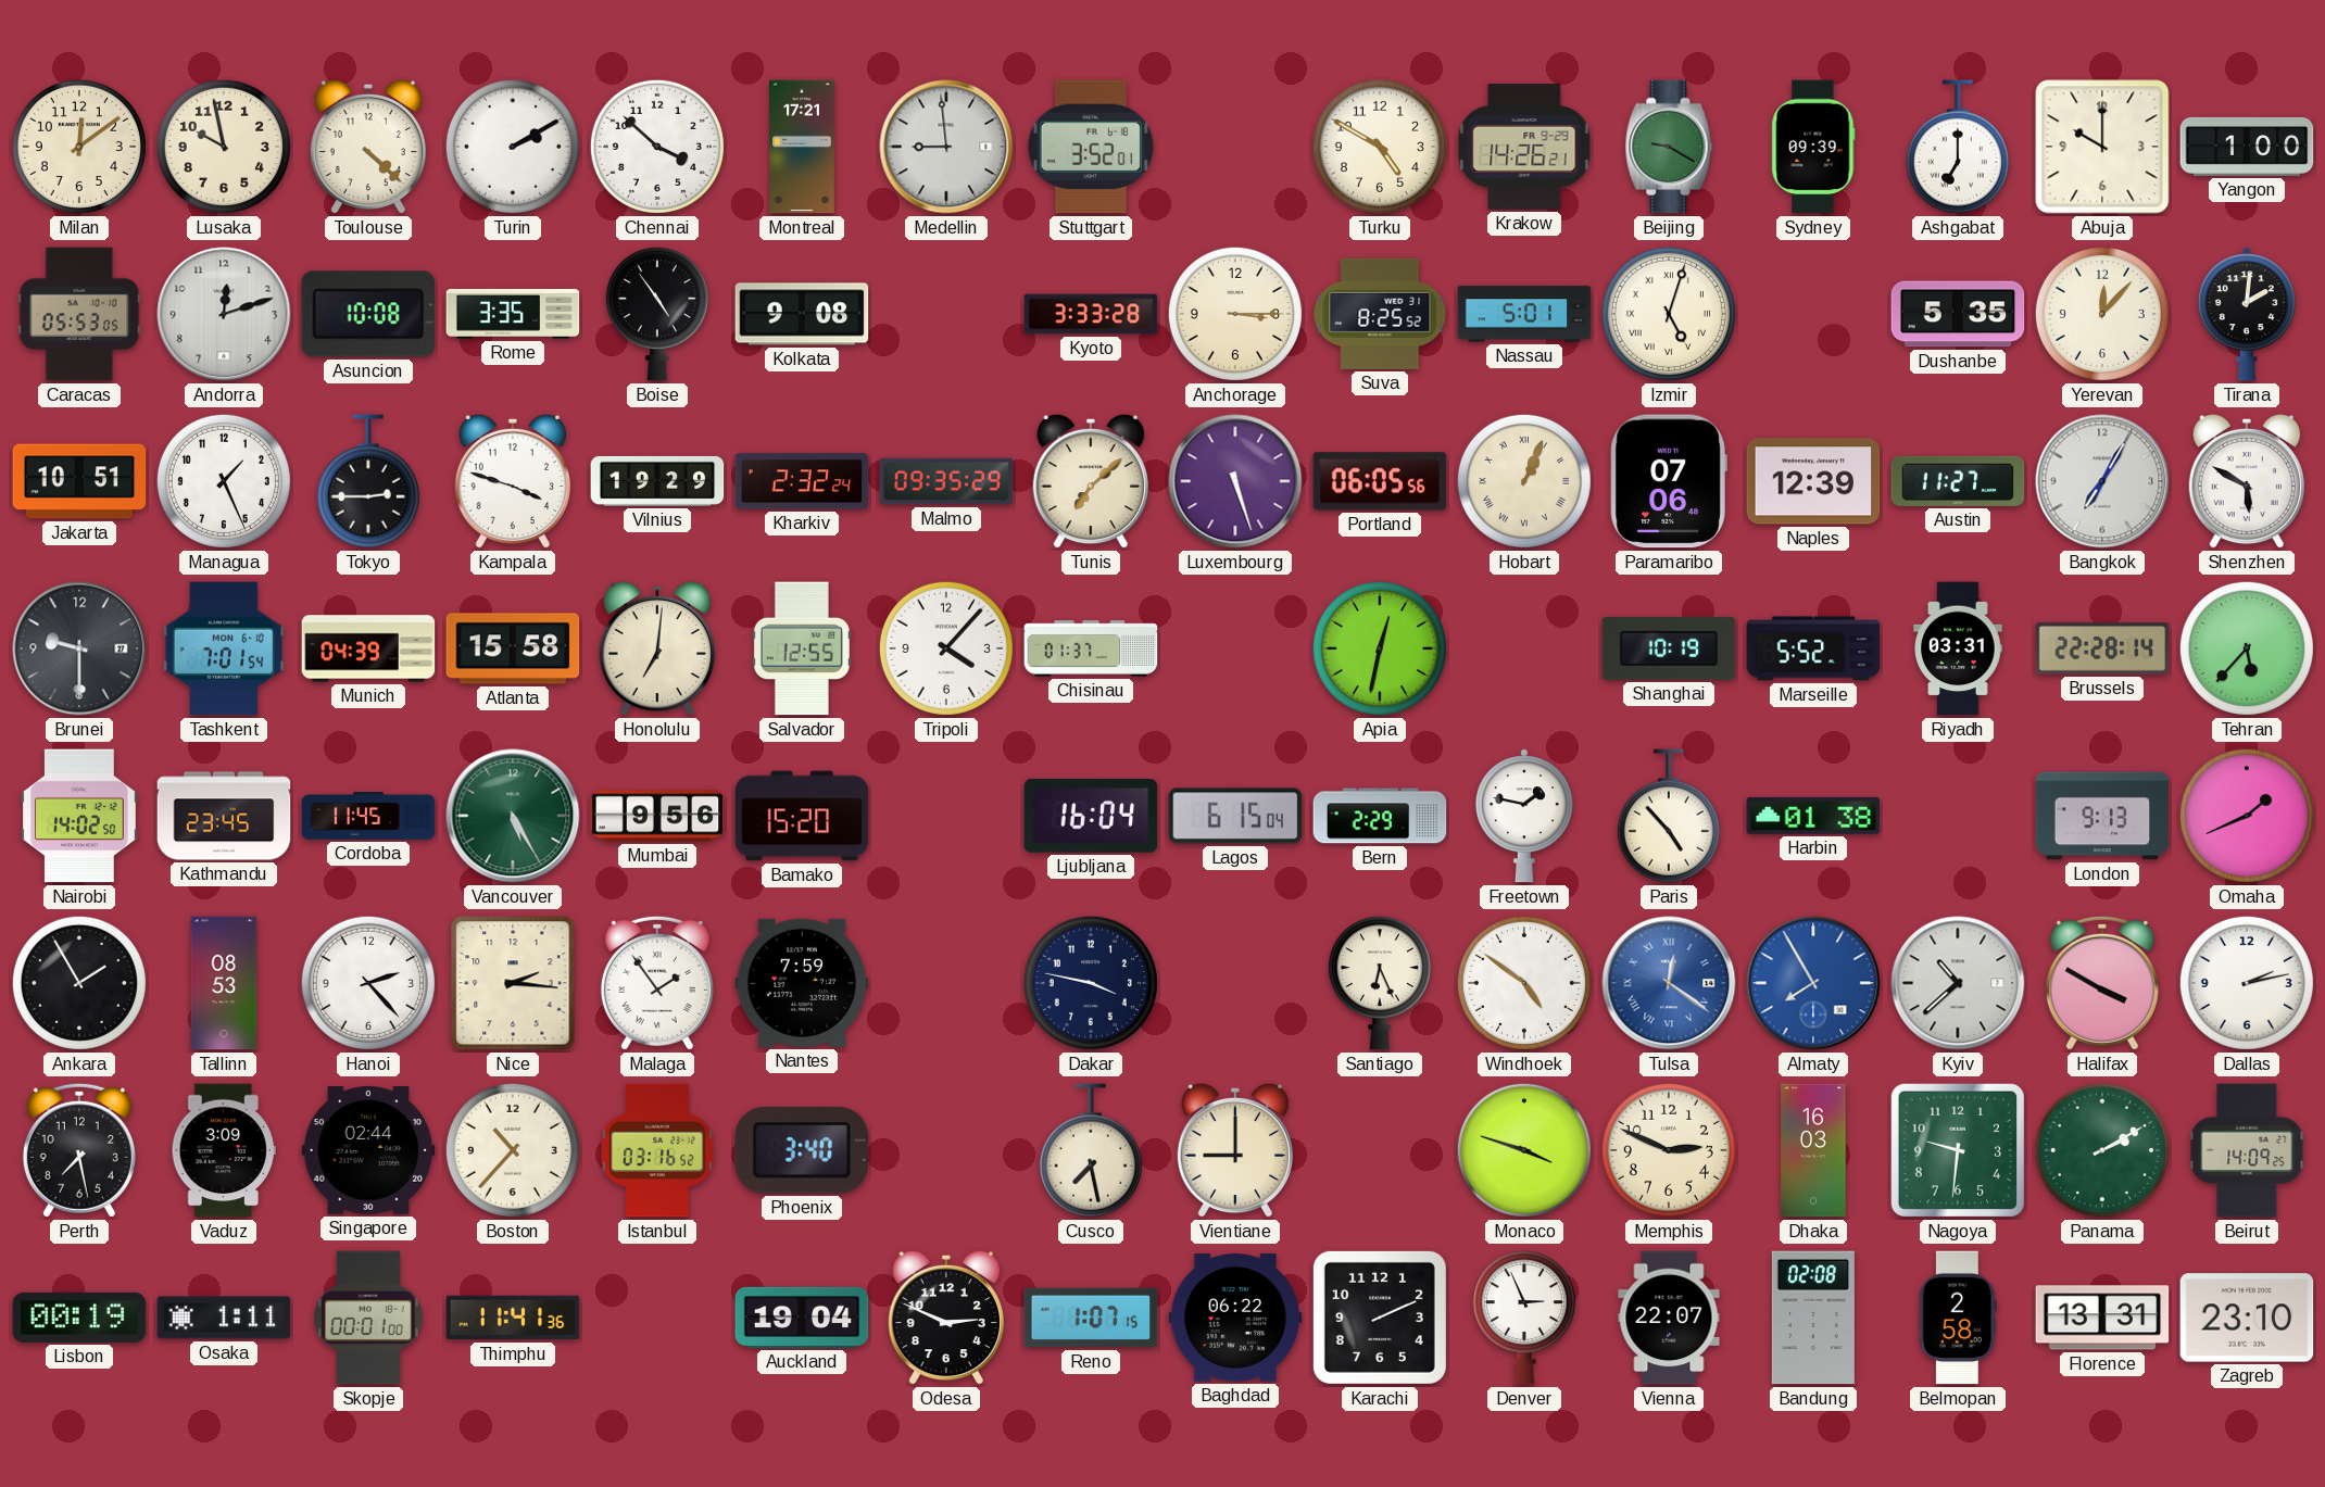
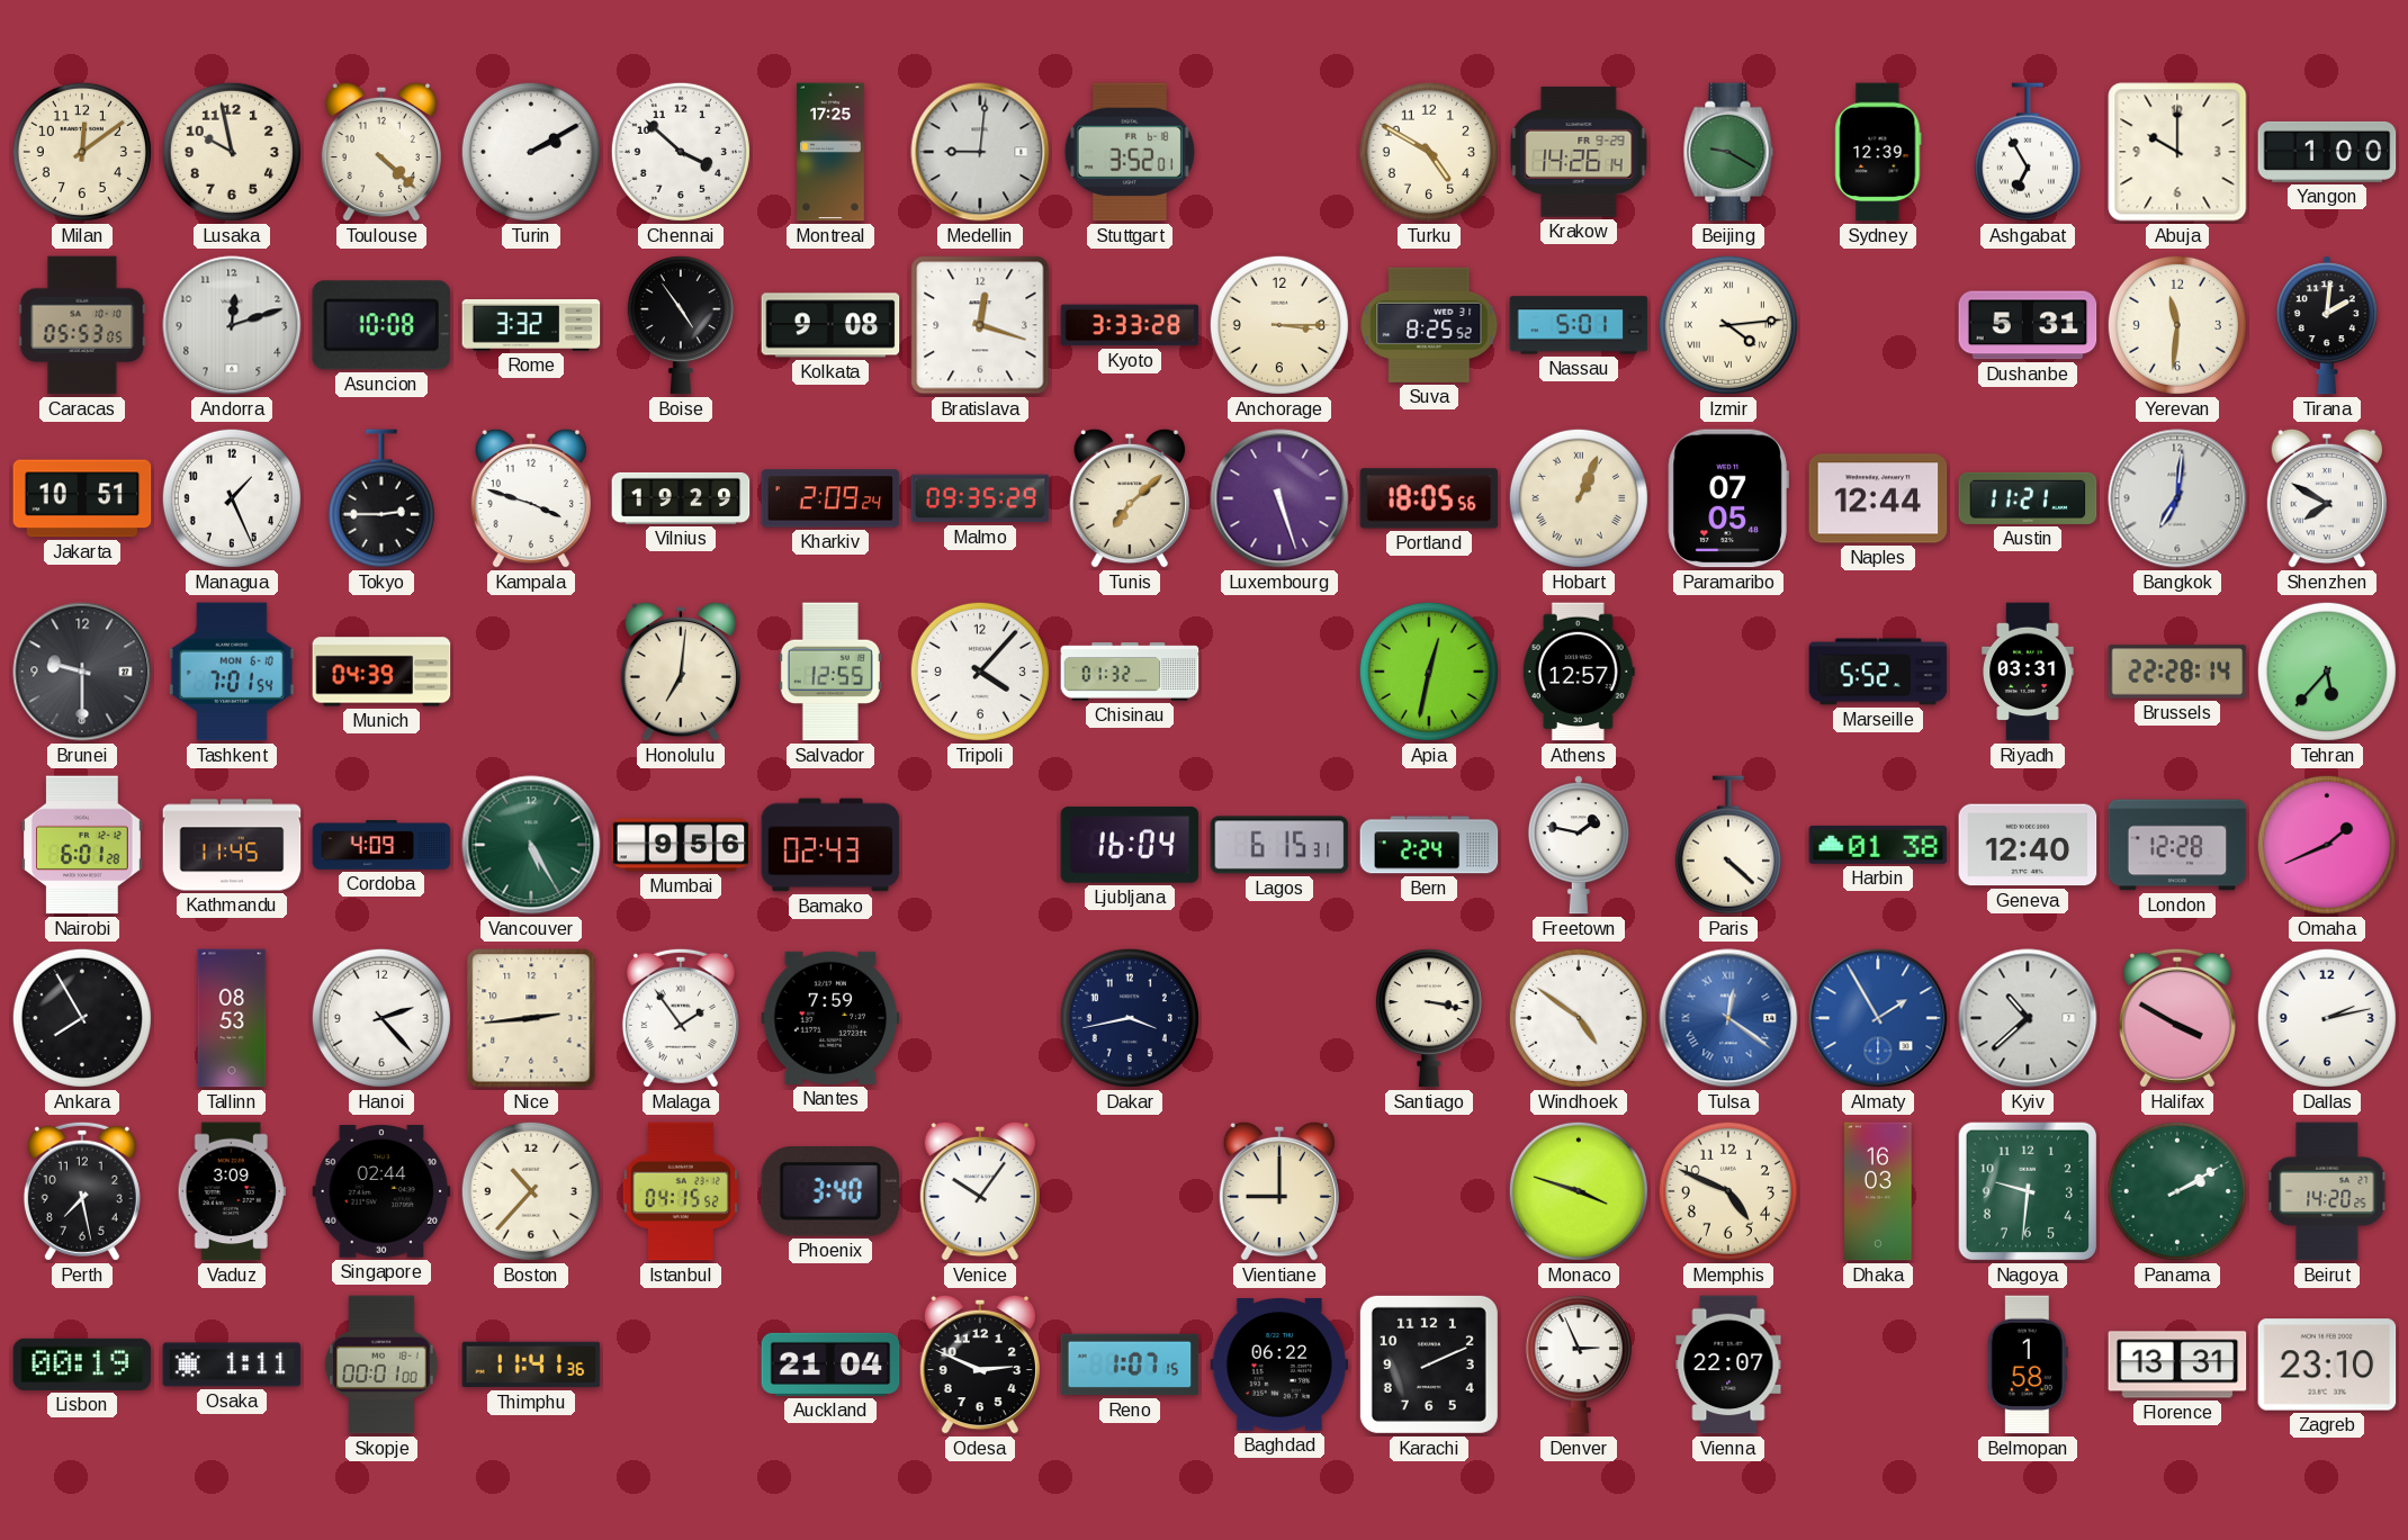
Montreal: 17:21 -> 17:25 (830, 152)
Medellin: 8:59 -> 9:01 (980, 152)
Krakow: 14:26:21 -> 14:26:14 (1579, 152)
Sydney: 09:39 -> 12:39 (1878, 152)
Ashgabat: 7:00 -> 6:55 (2028, 152)
Rome: 3:35 -> 3:32 (531, 326)
Bratislava: none -> 12:18 (980, 325)
Izmir: 5:03 -> 4:14 (1728, 325)
Dushanbe: 5:35 -> 5:31 (2028, 325)
Yerevan: 12:07 -> 11:31 (2177, 325)
Kharkiv: 2:32 -> 2:09 (830, 498)
Portland: 06:05 -> 18:05 (1429, 498)
Paramaribo: 07:06 -> 07:05 (1728, 498)
Naples: 12:39 -> 12:44 (1878, 498)
Austin: 11:27 -> 11:21 (2028, 498)
Bangkok: 7:05 -> 7:01 (2177, 498)
Shenzhen: 5:50 -> 7:50 (2327, 498)
Atlanta: 15:58 -> none (513, 648)
Chisinau: 01:37 -> 01:32 (1130, 672)
Athens: none -> 12:57 (1579, 672)
Shanghai: 10:19 -> none (1669, 648)
Nairobi: 14:02 -> 6:01 (83, 845)
Kathmandu: 23:45 -> 11:45 (232, 845)
Cordoba: 11:45 -> 4:09 (381, 845)
Bamako: 15:20 -> 02:43 (830, 845)
Lagos: 6:15:04 -> 6:15:31 (1279, 845)
Bern: 2:29 -> 2:24 (1429, 845)
Paris: 4:53 -> 4:22 (1728, 845)
Geneva: none -> 12:40 (2028, 845)
London: 9:13 -> 12:28 (2177, 845)
Ankara: 1:55 -> 7:55 (82, 1018)
Nice: 2:16 -> 2:44 (531, 1018)
Dakar: 3:47 -> 3:43 (1130, 1018)
Santiago: 6:26 -> 3:17 (1429, 1019)
Almaty: 7:55 -> 1:55 (1878, 1018)
Istanbul: 03:16 -> 04:15 (681, 1191)
Venice: none -> 10:06 (980, 1191)
Cusco: 7:28 -> none (1091, 1150)
Memphis: 2:49 -> 4:49 (1728, 1191)
Beirut: 14:09 -> 14:20 (2327, 1191)
Auckland: 19:04 -> 21:04 (830, 1365)
Bandung: 02:08 -> none (1813, 1318)
Belmopan: 2:58 -> 1:58 (2028, 1365)
